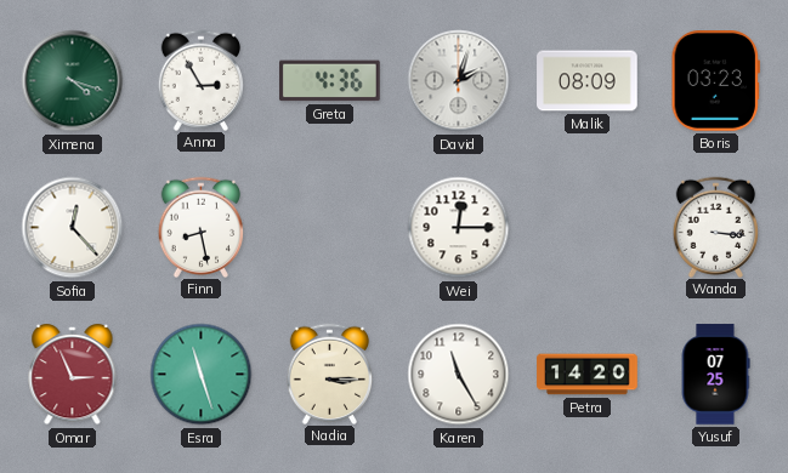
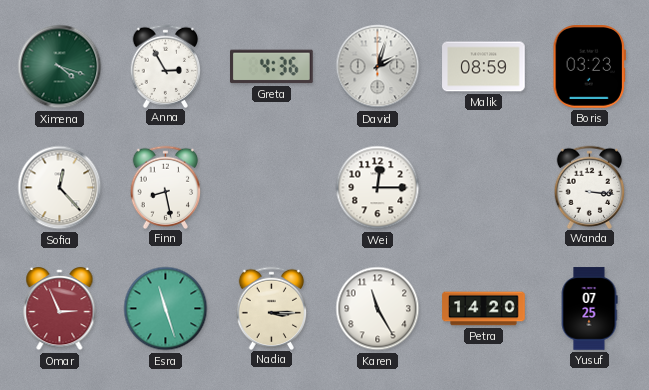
Malik: 08:09 -> 08:59 (484, 67)
